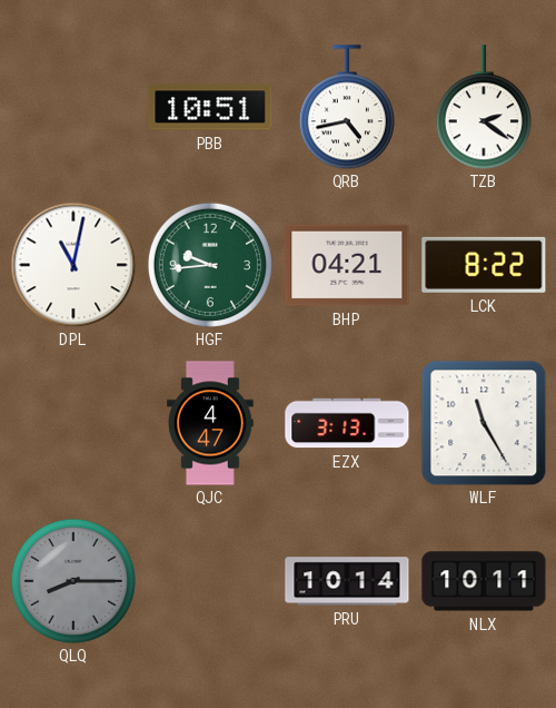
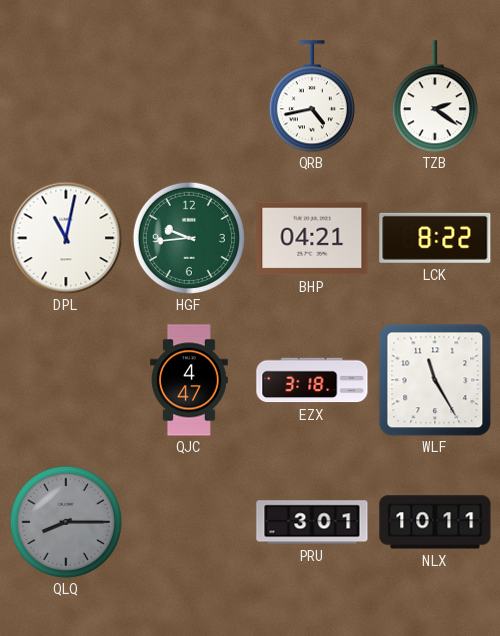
PBB: 10:51 -> none (210, 107)
EZX: 3:13 -> 3:18 (312, 380)
PRU: 10:14 -> 3:01 (312, 522)
